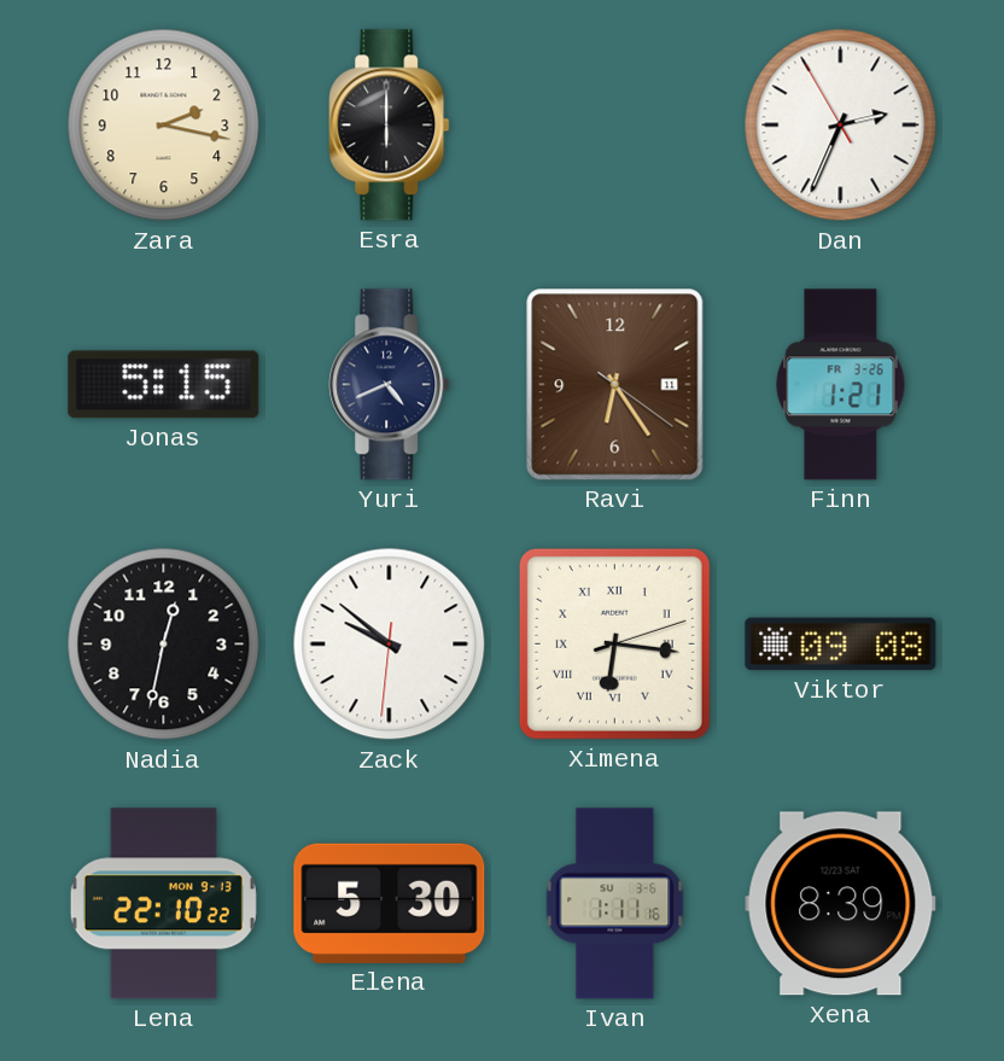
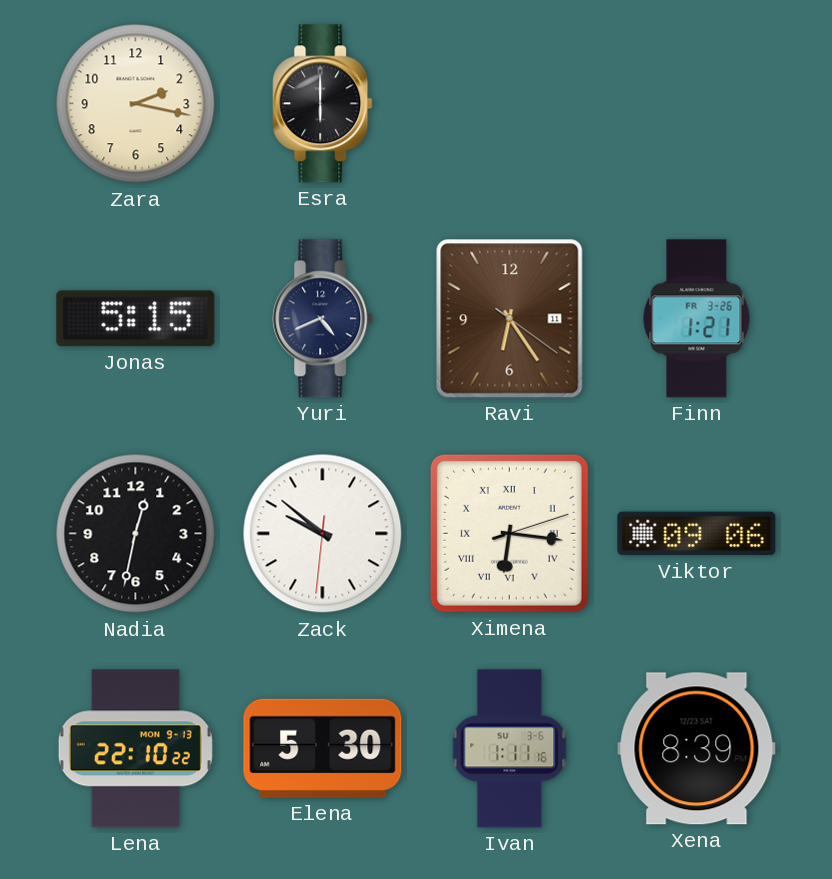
Dan: 2:33 -> none (841, 126)
Viktor: 09:08 -> 09:06 (697, 534)
